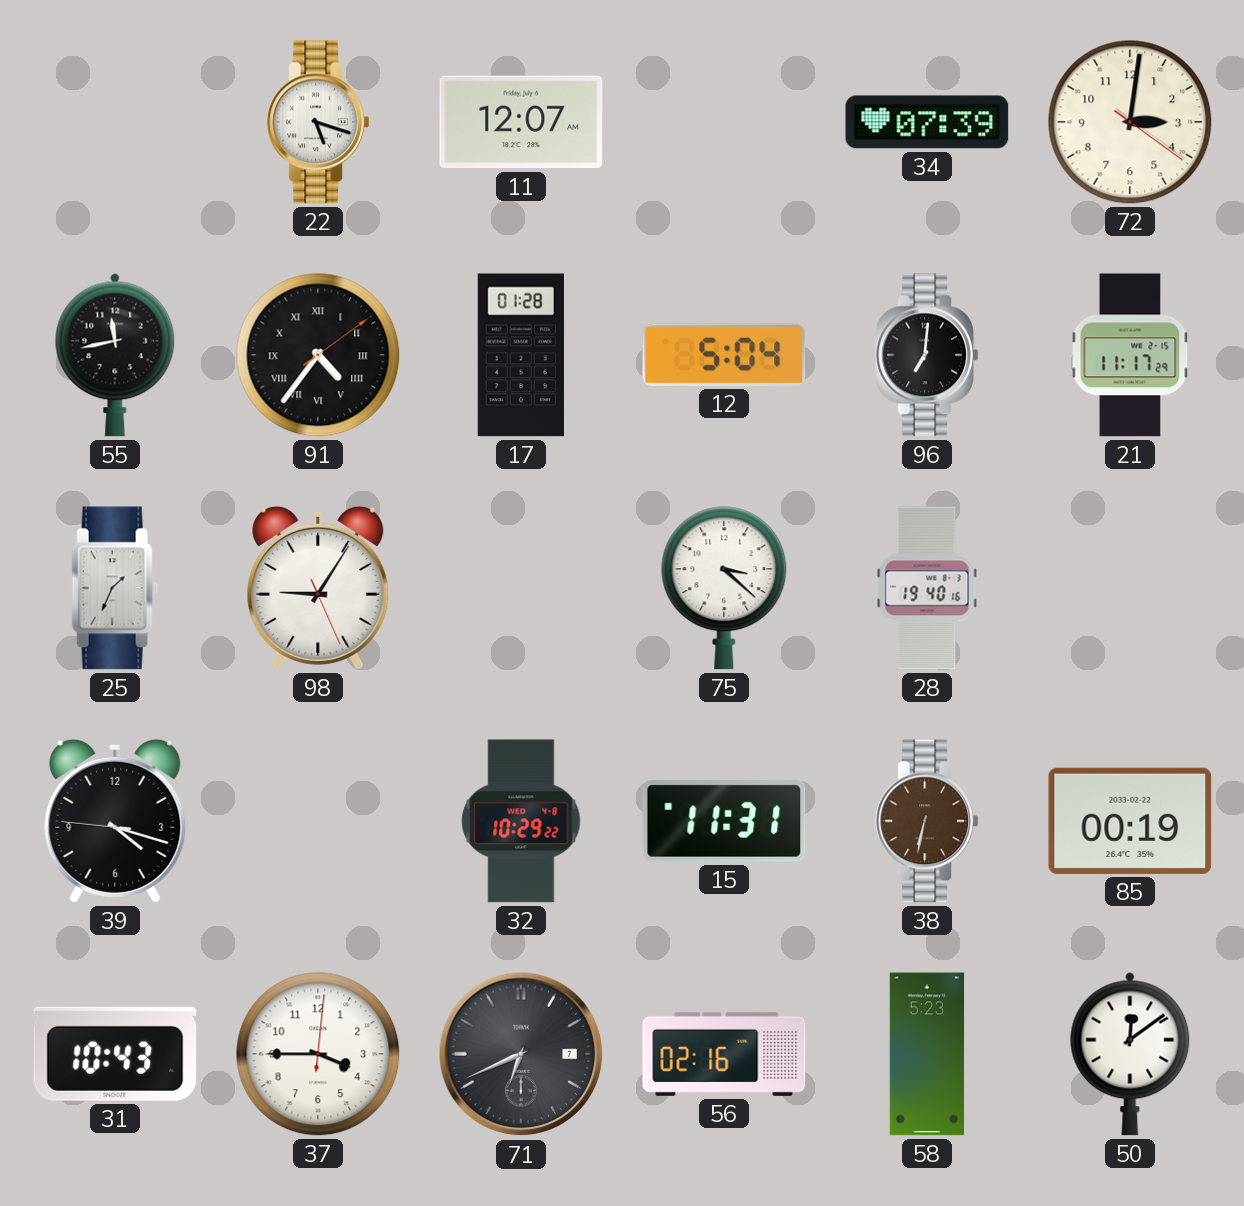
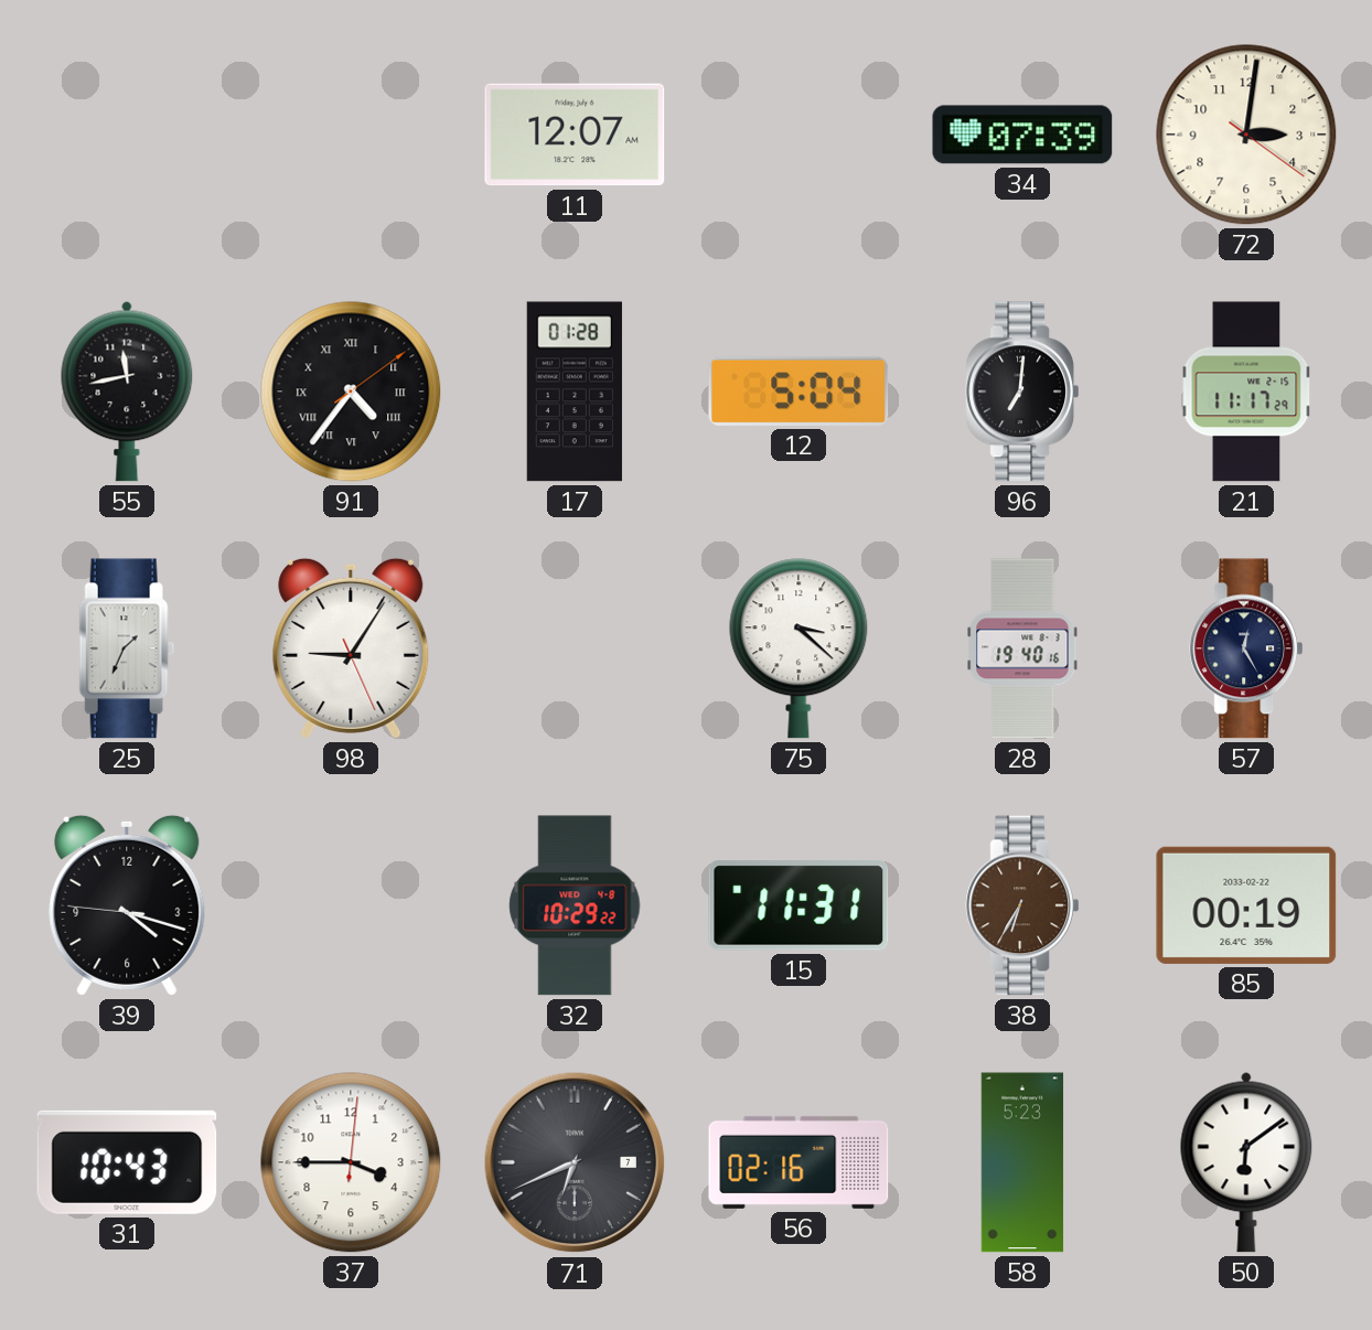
22: 5:18 -> none (318, 122)
57: none -> 12:25 (1246, 648)
38: 6:32 -> 6:35 (1022, 905)
50: 12:09 -> 6:09 (1246, 1162)
